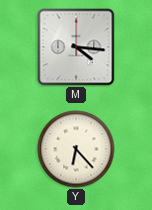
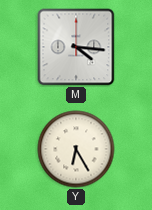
Y: 6:23 -> 6:25 (76, 149)
